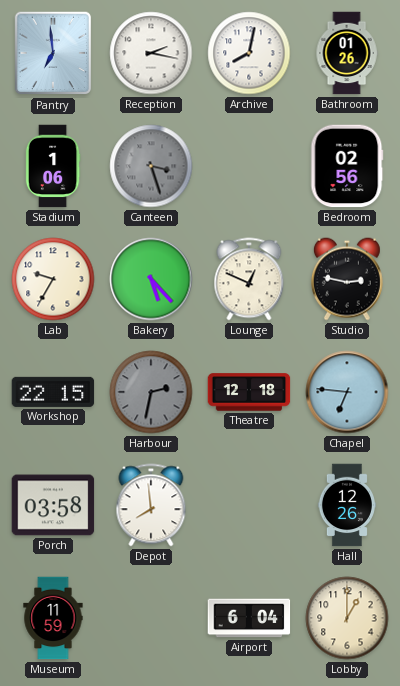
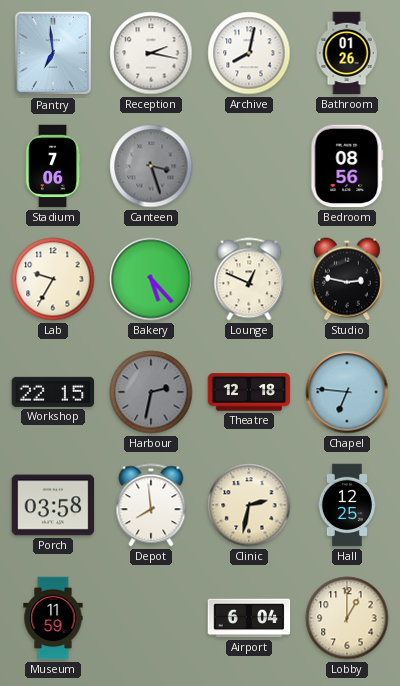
Stadium: 1:06 -> 7:06 (53, 166)
Bedroom: 02:56 -> 08:56 (347, 166)
Clinic: none -> 2:32 (249, 505)
Hall: 12:26 -> 12:25 (347, 505)
